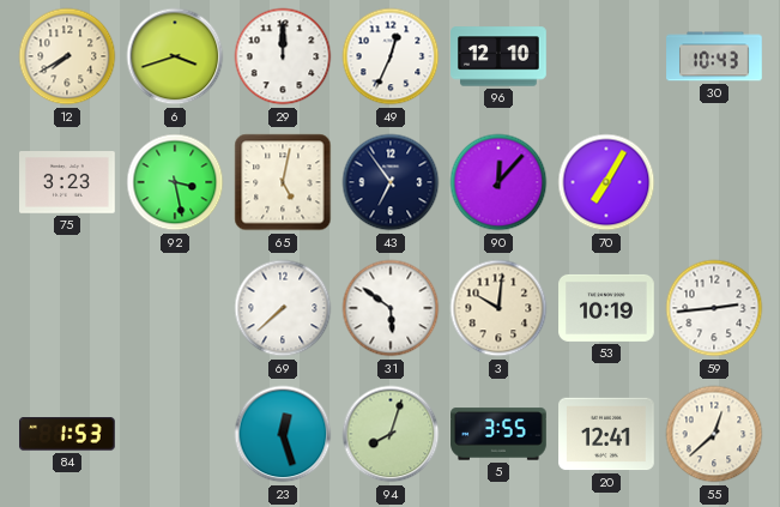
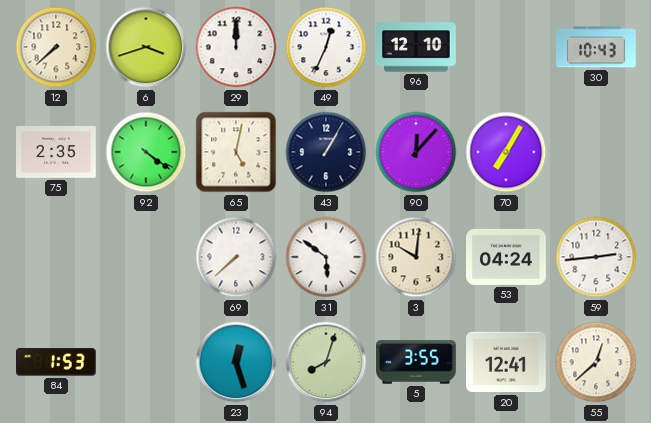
12: 7:40 -> 7:38 (56, 47)
75: 3:23 -> 2:35 (56, 153)
92: 3:28 -> 4:21 (146, 152)
43: 6:54 -> 1:05 (326, 152)
53: 10:19 -> 04:24 (506, 257)
